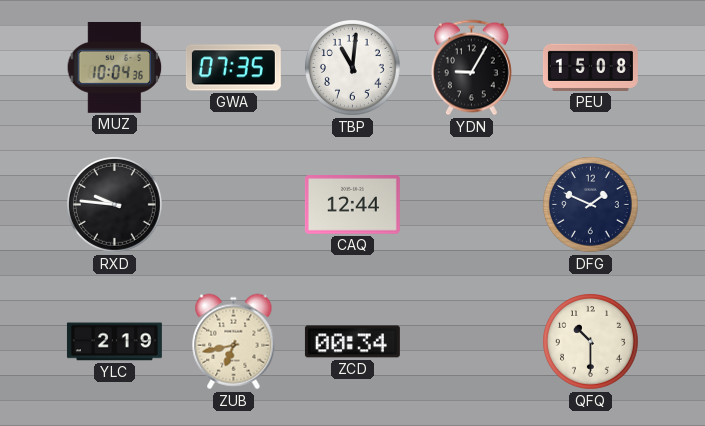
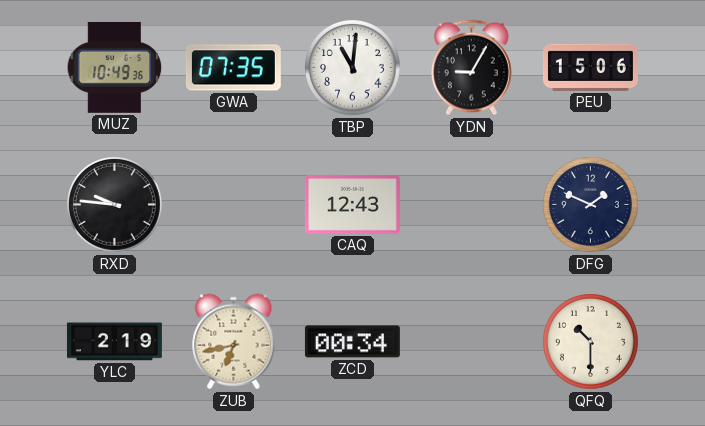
MUZ: 10:04 -> 10:49 (115, 67)
PEU: 15:08 -> 15:06 (590, 67)
CAQ: 12:44 -> 12:43 (352, 205)
